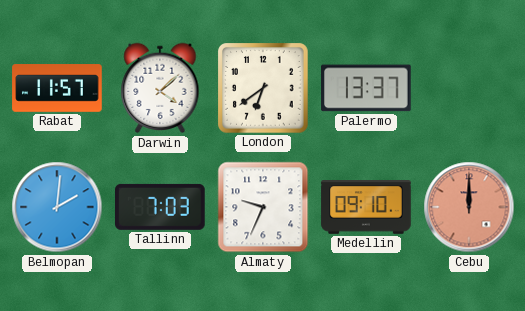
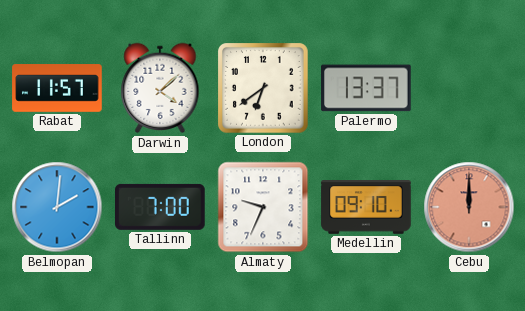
Tallinn: 7:03 -> 7:00 (161, 207)
